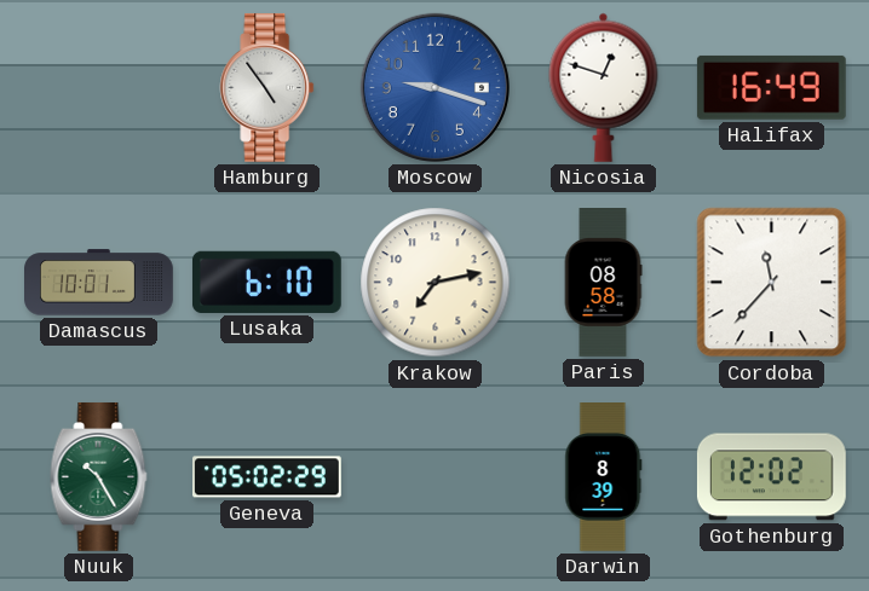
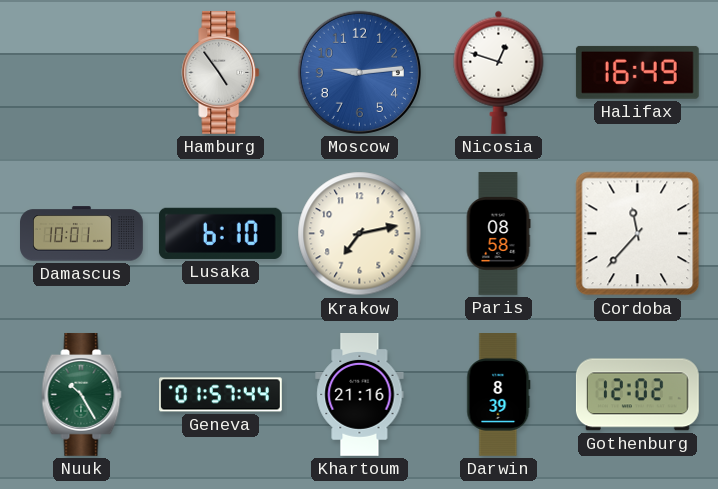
Moscow: 9:18 -> 9:14 (359, 72)
Geneva: 05:02 -> 01:57 (221, 395)
Khartoum: none -> 21:16 (360, 395)
